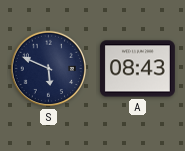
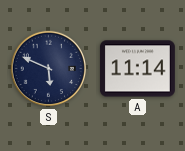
A: 08:43 -> 11:14 (137, 69)
